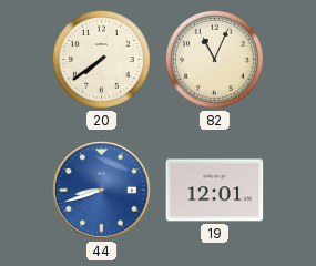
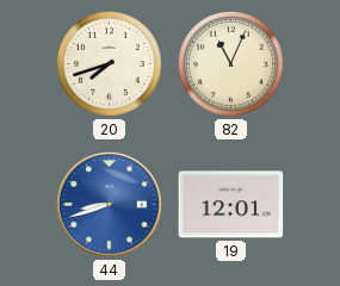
20: 7:39 -> 7:42 (109, 63)
